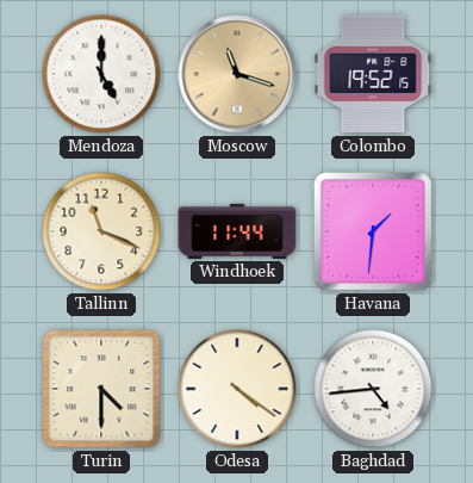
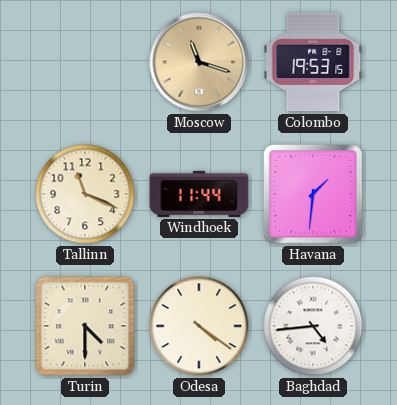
Mendoza: 5:00 -> none (101, 74)
Colombo: 19:52 -> 19:53 (313, 62)
